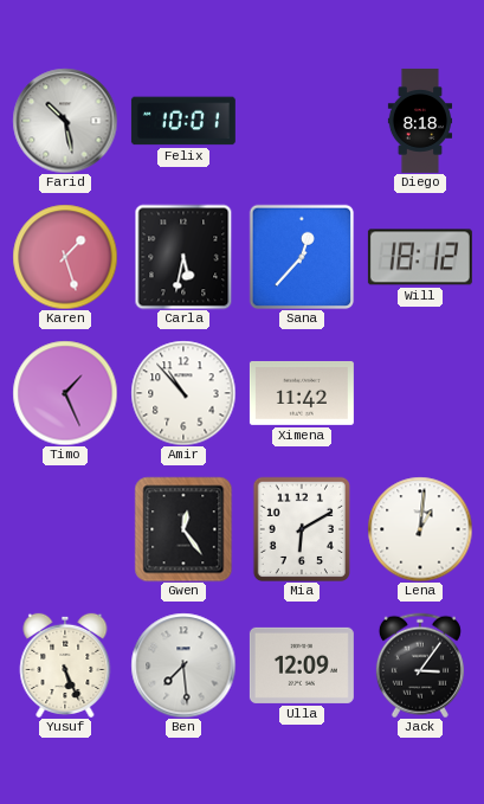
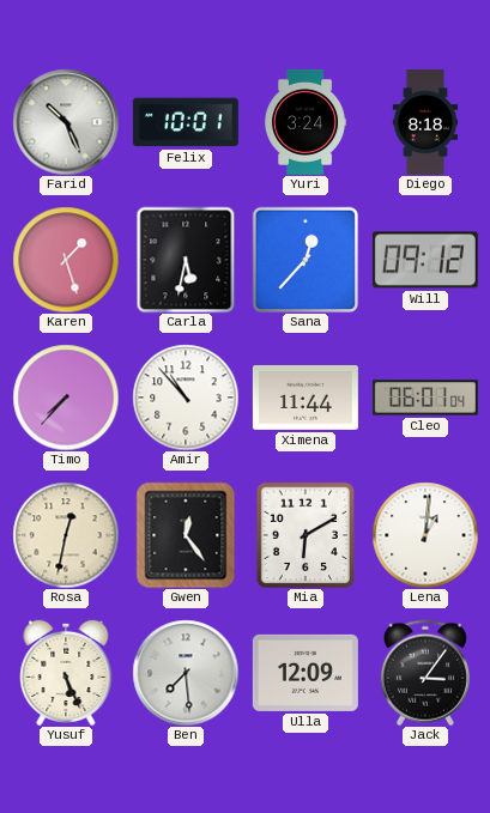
Farid: 10:28 -> 10:26 (66, 122)
Yuri: none -> 3:24 (306, 122)
Will: 18:12 -> 09:12 (425, 260)
Timo: 1:26 -> 7:37 (66, 398)
Ximena: 11:42 -> 11:44 (306, 398)
Cleo: none -> 06:01 (425, 398)
Rosa: none -> 12:32 (66, 535)
